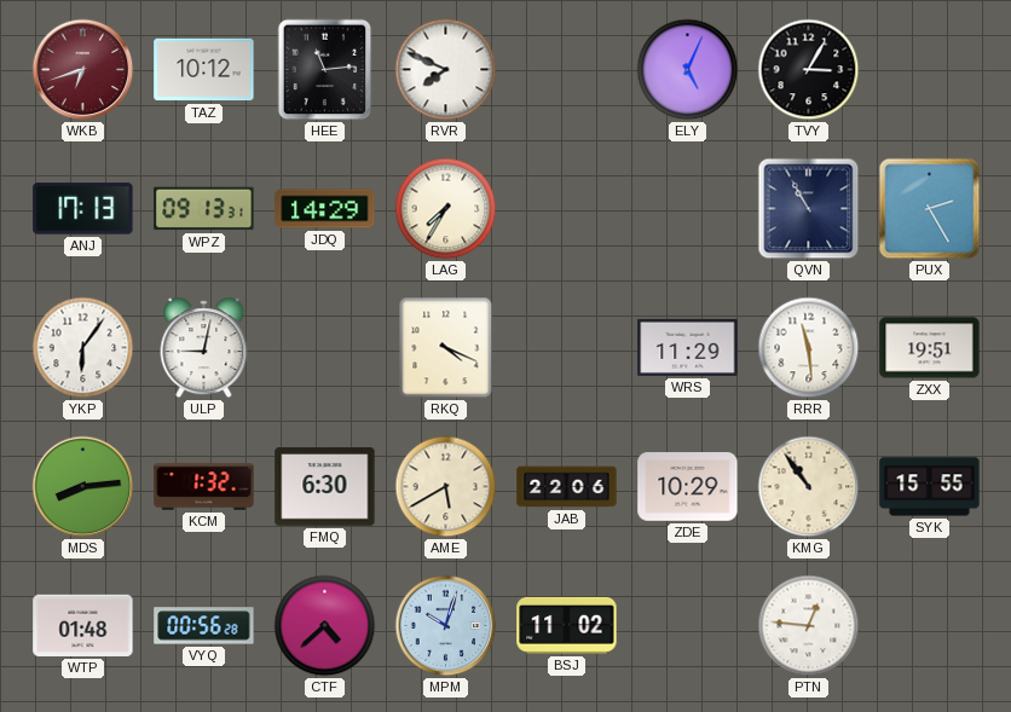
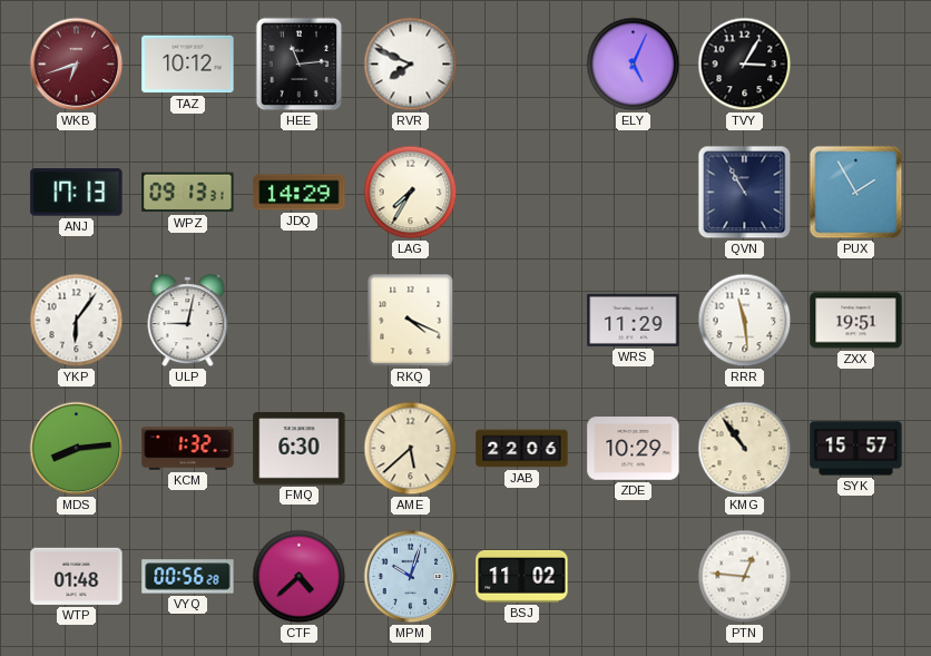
PUX: 2:25 -> 1:55 (856, 193)
AME: 5:40 -> 5:38 (411, 449)
SYK: 15:55 -> 15:57 (856, 449)
